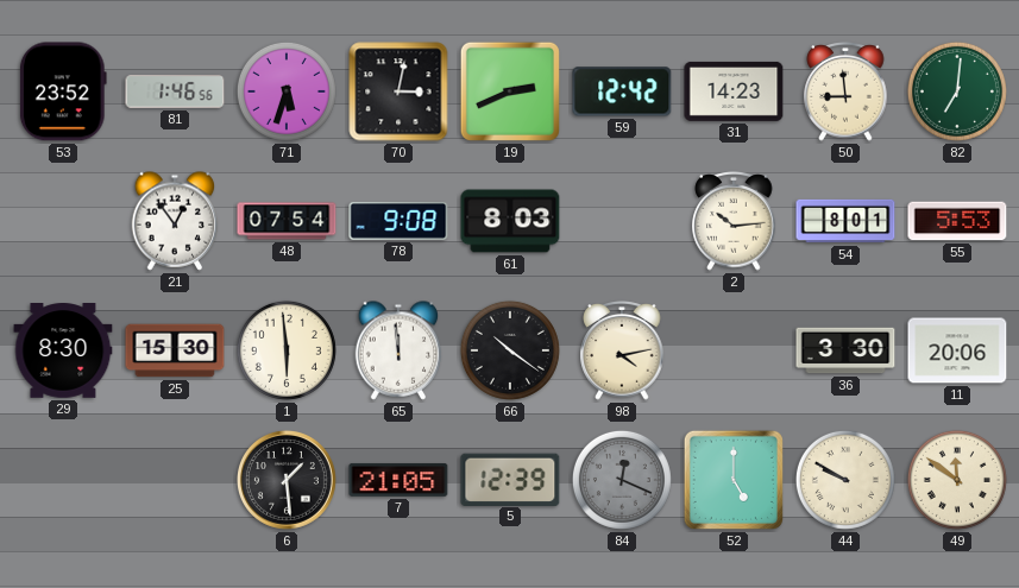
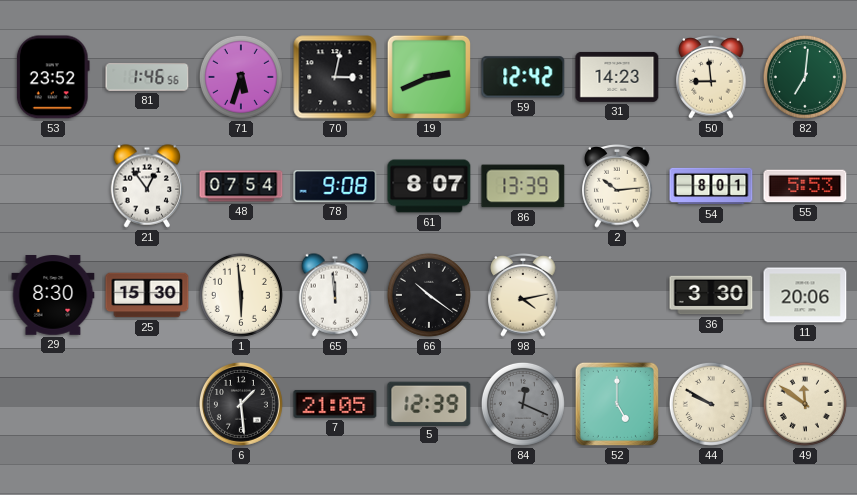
61: 8:03 -> 8:07 (429, 186)
86: none -> 13:39 (523, 186)
